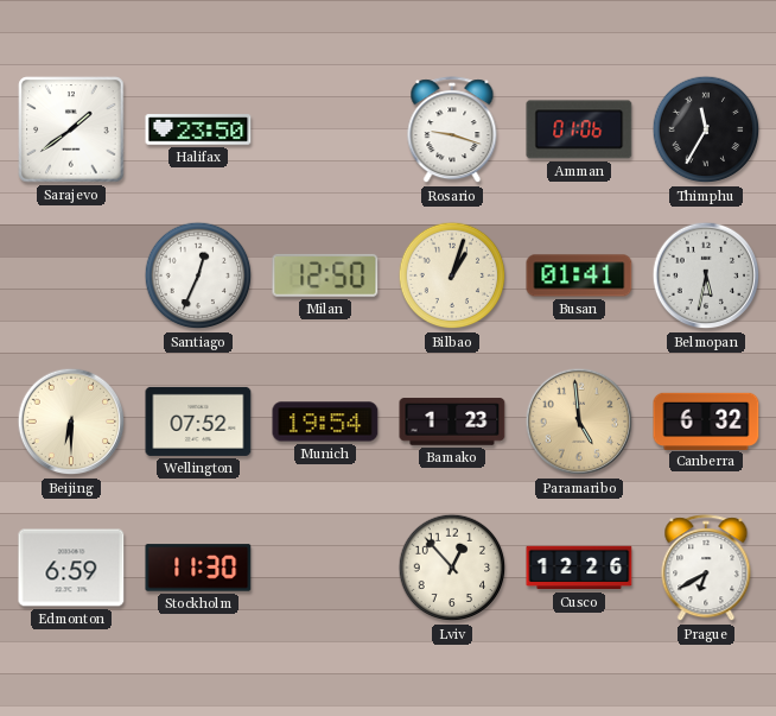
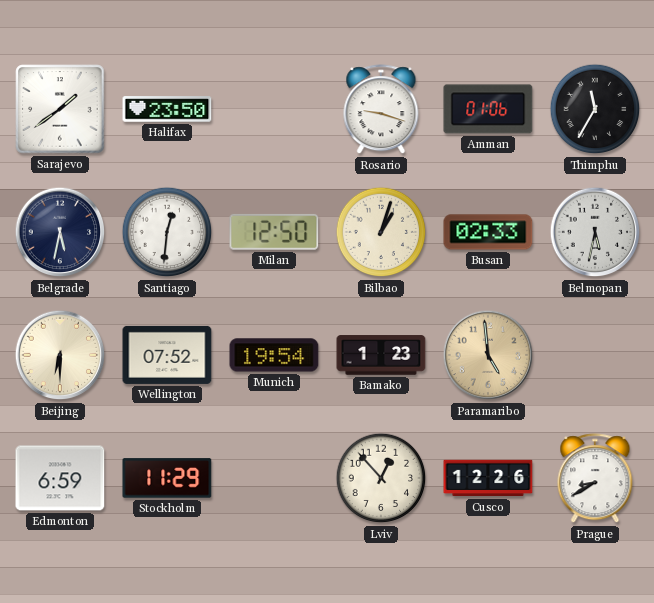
Belgrade: none -> 5:32 (60, 232)
Santiago: 12:34 -> 12:31 (167, 232)
Busan: 01:41 -> 02:33 (488, 232)
Canberra: 6:32 -> none (706, 420)
Stockholm: 11:30 -> 11:29 (167, 478)
Prague: 6:40 -> 8:40 (595, 479)
